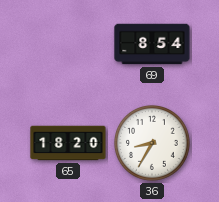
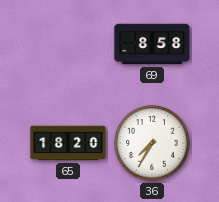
69: 8:54 -> 8:58 (152, 44)
36: 8:35 -> 7:35 (153, 144)
